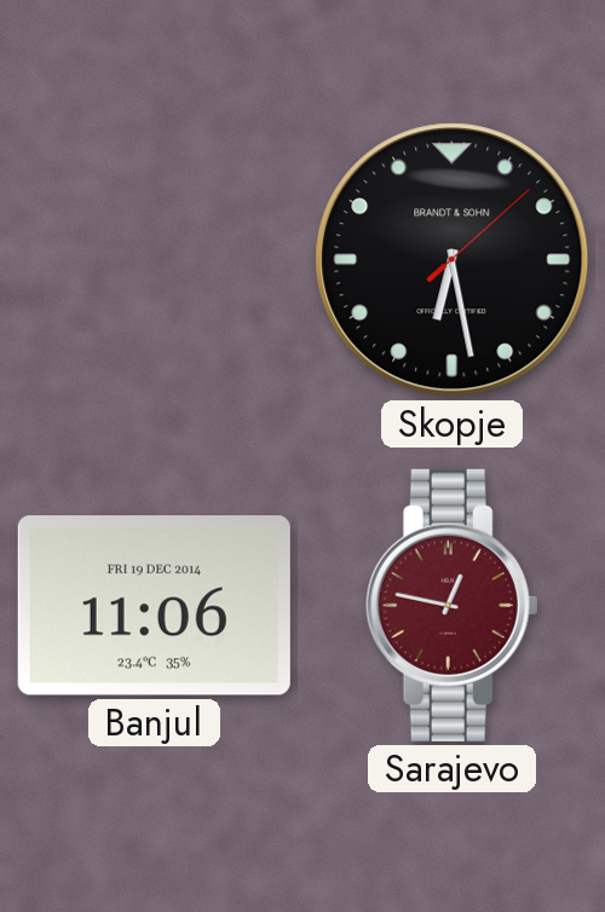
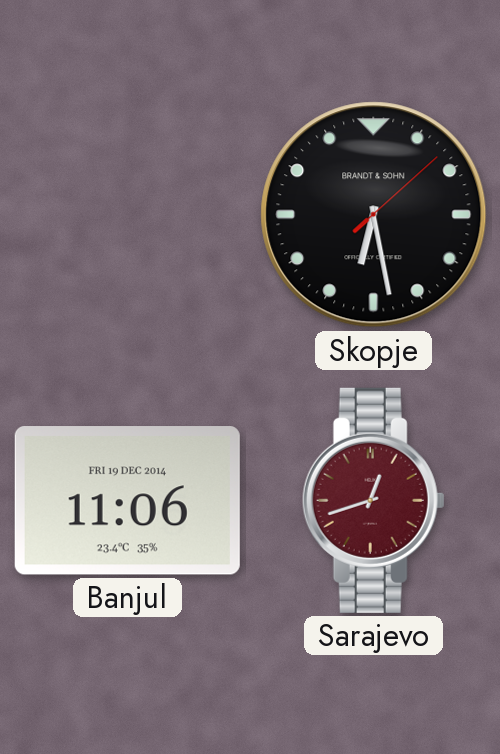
Sarajevo: 12:47 -> 12:42 (373, 500)
